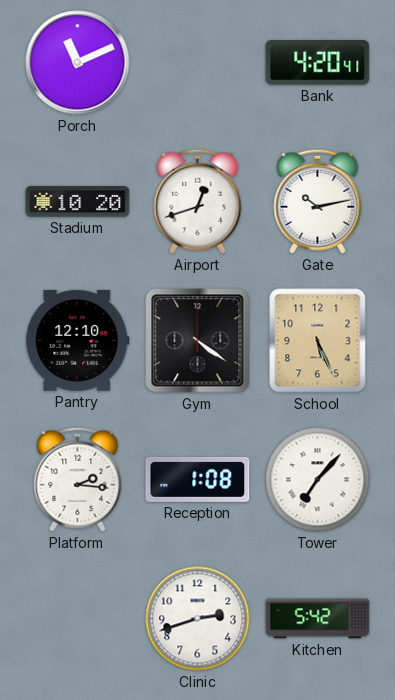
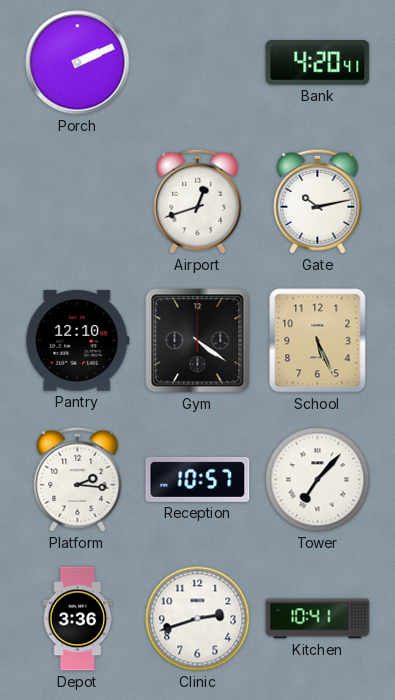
Porch: 11:11 -> 2:11 (78, 63)
Stadium: 10:20 -> none (78, 202)
Reception: 1:08 -> 10:57 (198, 479)
Depot: none -> 3:36 (78, 619)
Kitchen: 5:42 -> 10:41 (318, 619)
